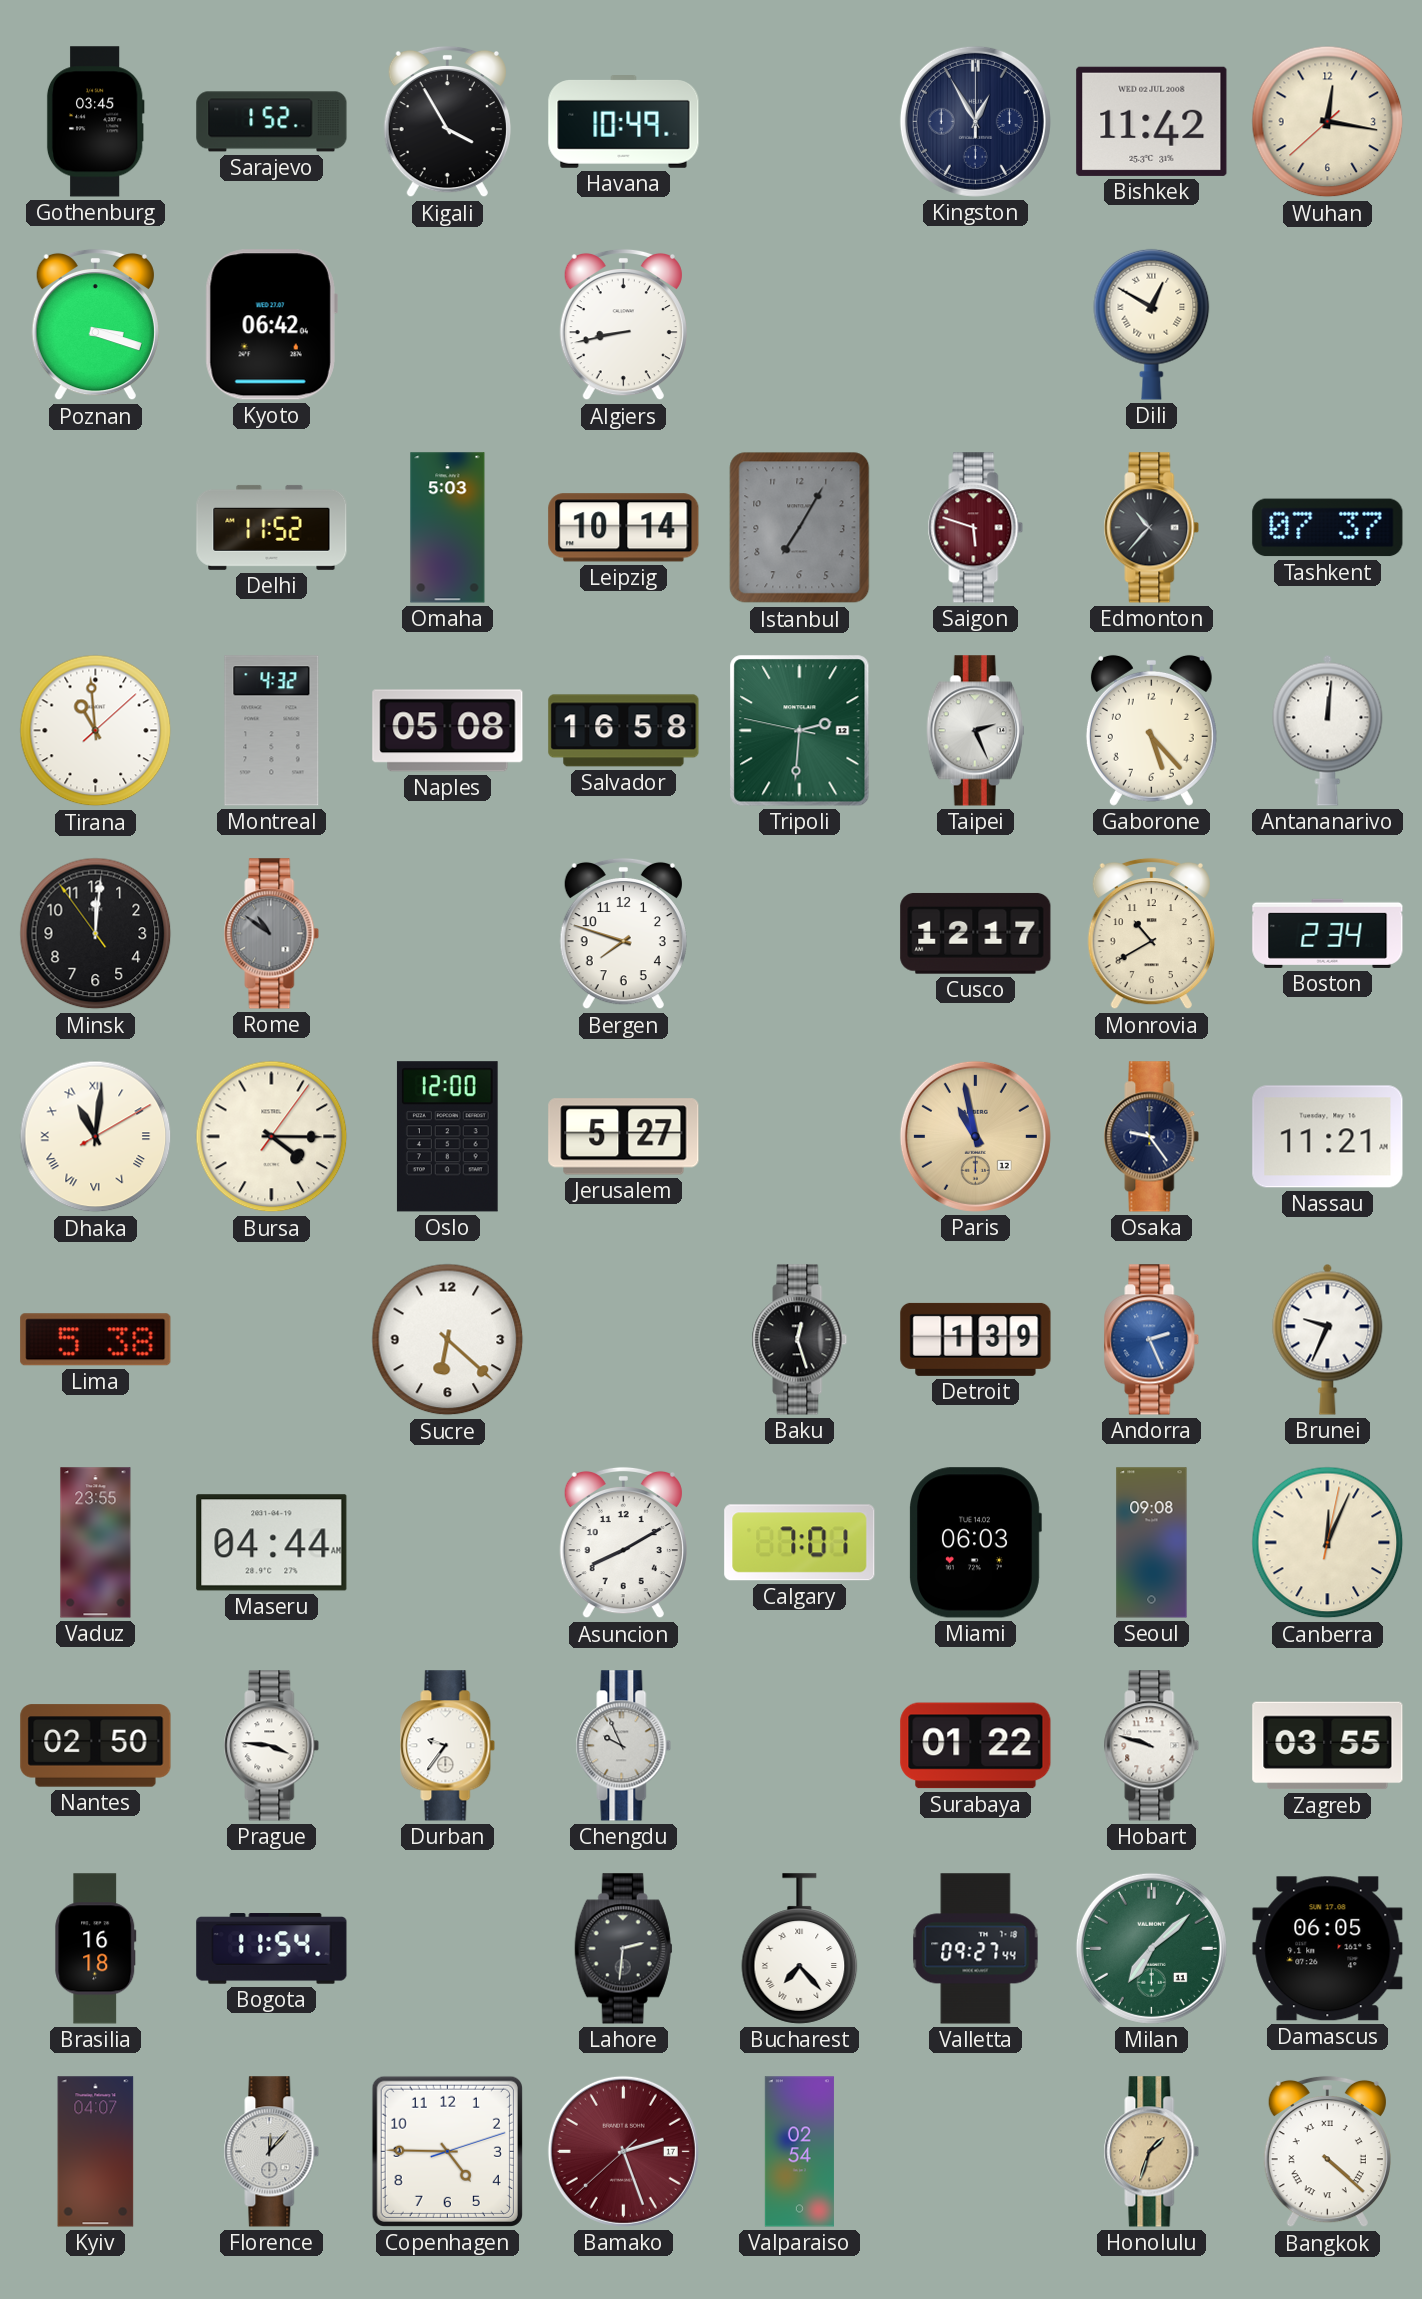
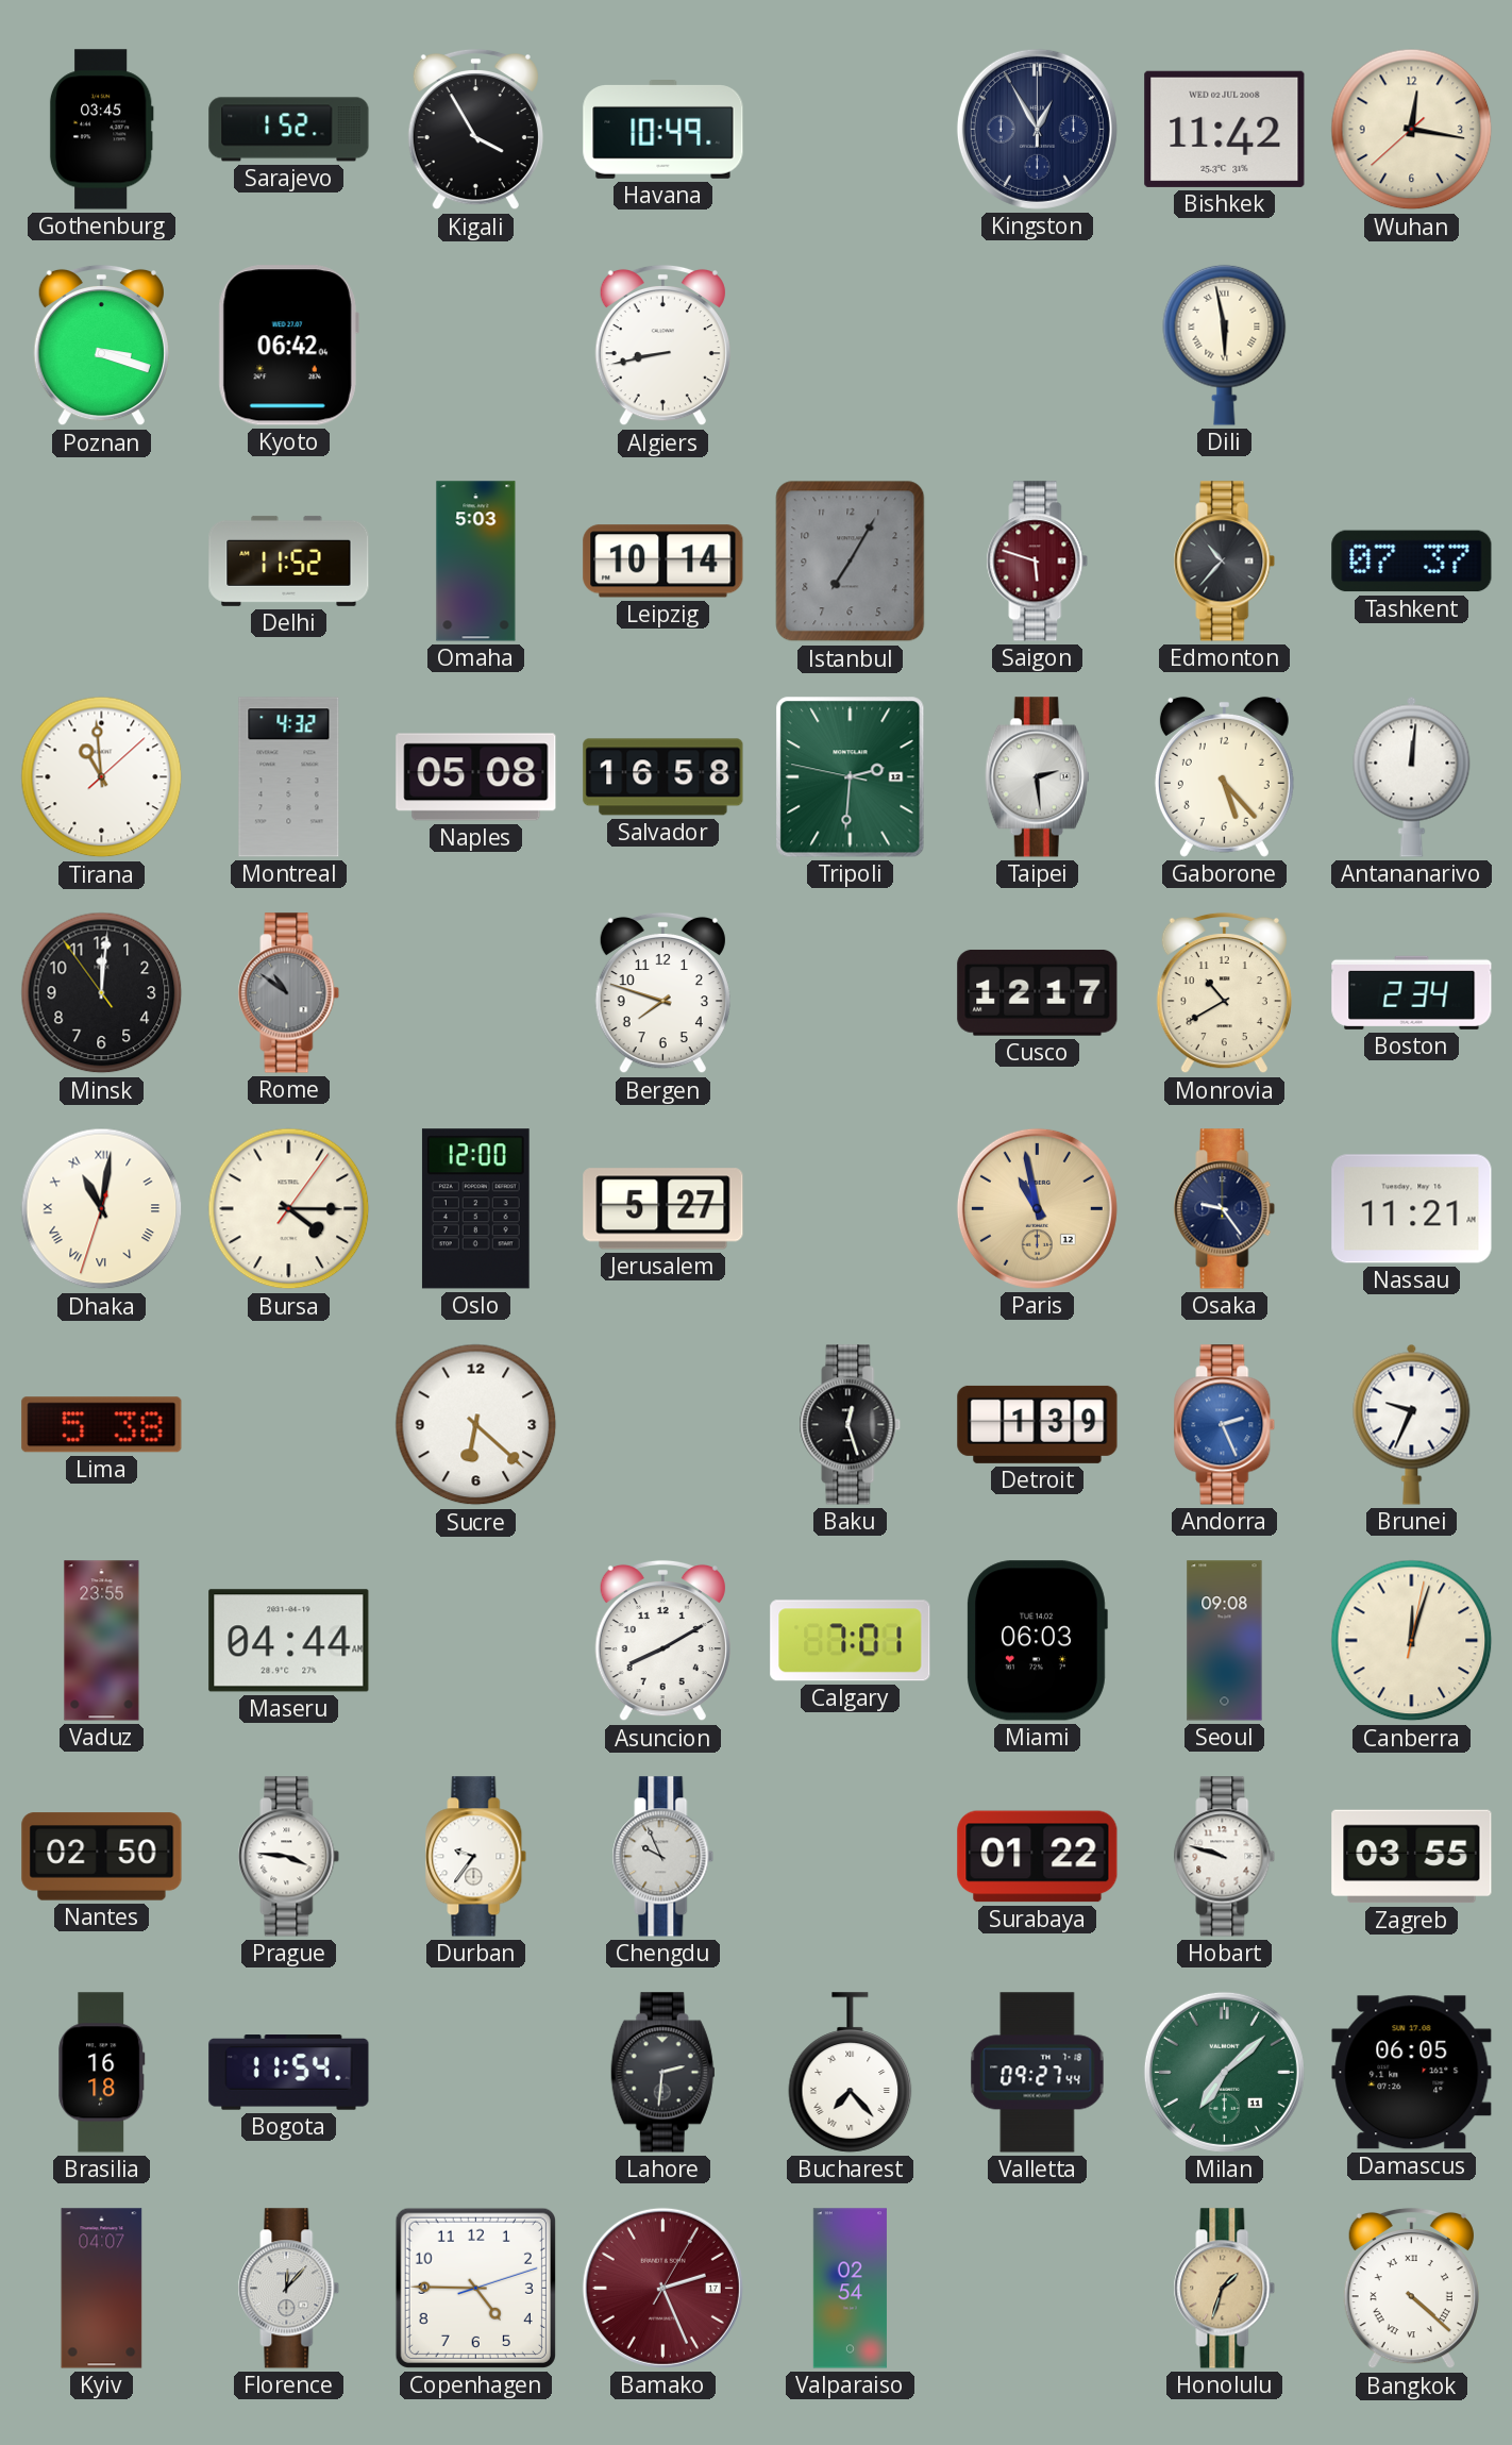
Dili: 12:50 -> 5:58 (1225, 345)
Taipei: 2:26 -> 2:29 (1037, 777)
Dhaka: 11:01:10 -> 11:01:33 (102, 1209)
Canberra: 12:04 -> 12:03 (1412, 1641)
Bamako: 2:26:38 -> 2:26:05 (662, 2288)
